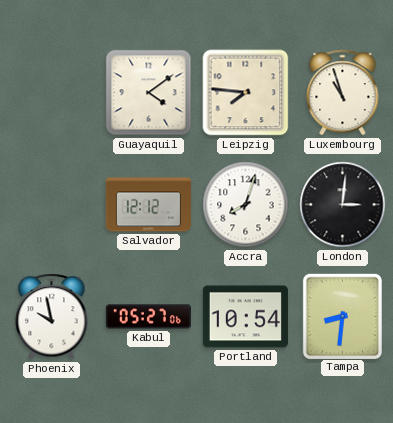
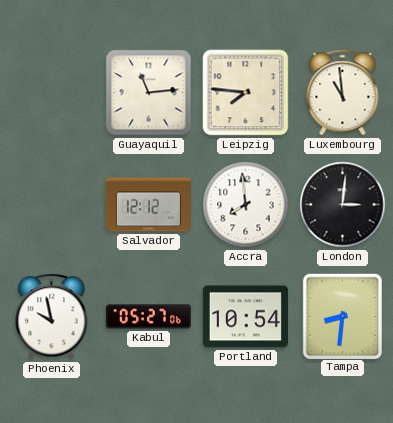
Guayaquil: 4:09 -> 11:14 (149, 93)
Luxembourg: 10:57 -> 10:59 (343, 93)
Accra: 8:03 -> 7:59 (246, 205)
